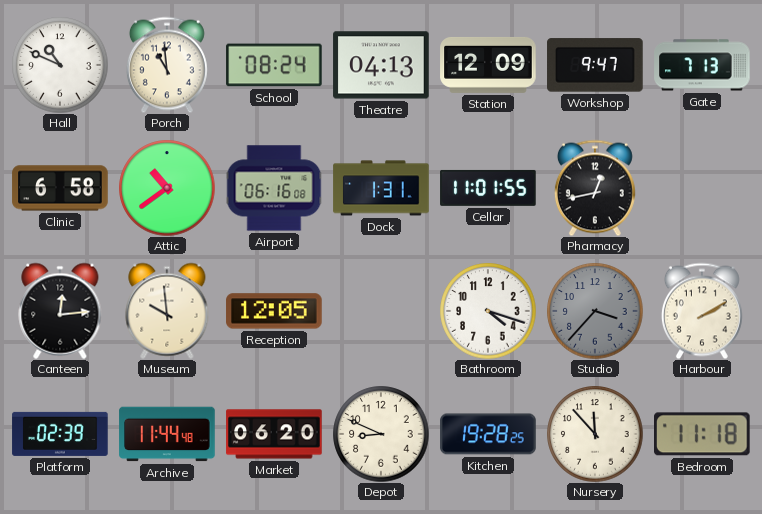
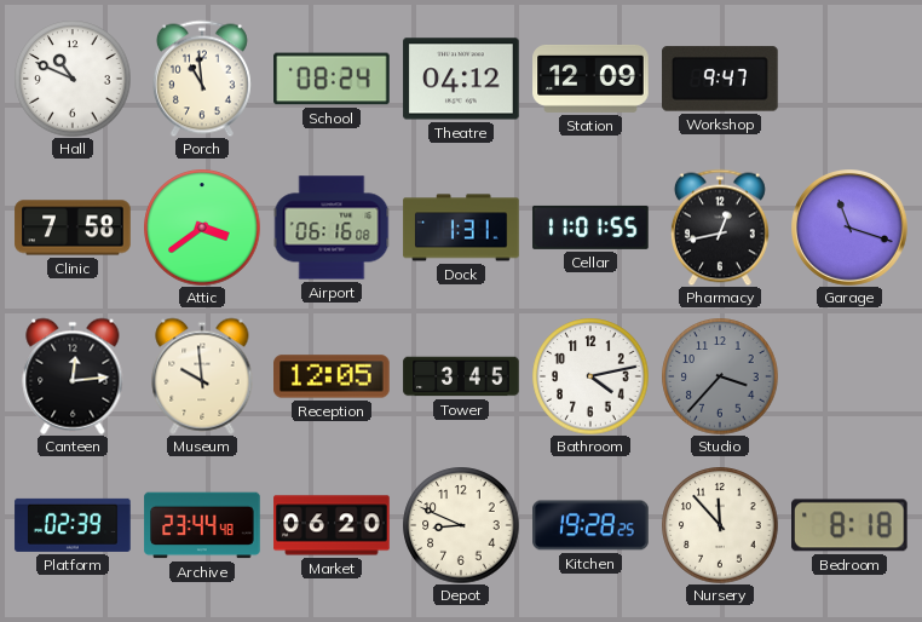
Theatre: 04:13 -> 04:12 (461, 79)
Gate: 7:13 -> none (702, 65)
Clinic: 6:58 -> 7:58 (73, 228)
Attic: 10:39 -> 3:39 (202, 228)
Garage: none -> 11:18 (851, 229)
Tower: none -> 3:45 (461, 376)
Bathroom: 4:18 -> 4:13 (590, 376)
Harbour: 2:10 -> none (702, 311)
Archive: 11:44 -> 23:44 (202, 525)
Bedroom: 11:18 -> 8:18 (851, 525)
